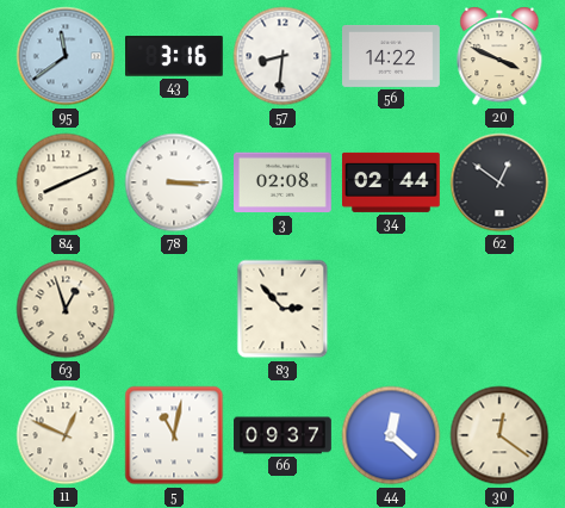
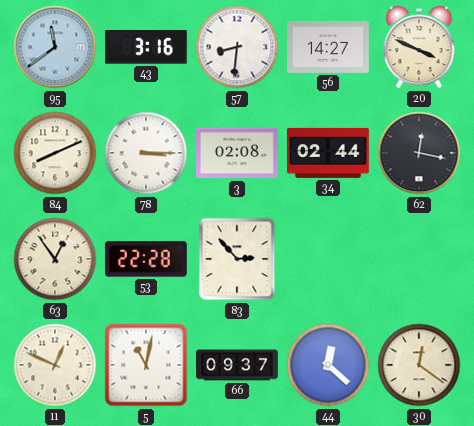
56: 14:22 -> 14:27 (329, 47)
62: 12:51 -> 12:17 (419, 153)
63: 12:57 -> 12:54 (55, 259)
53: none -> 22:28 (146, 259)
